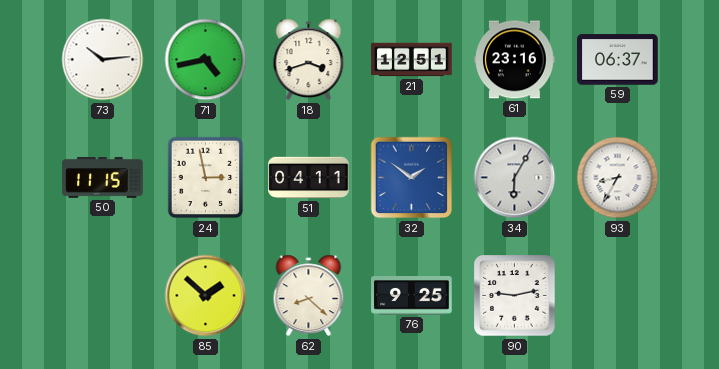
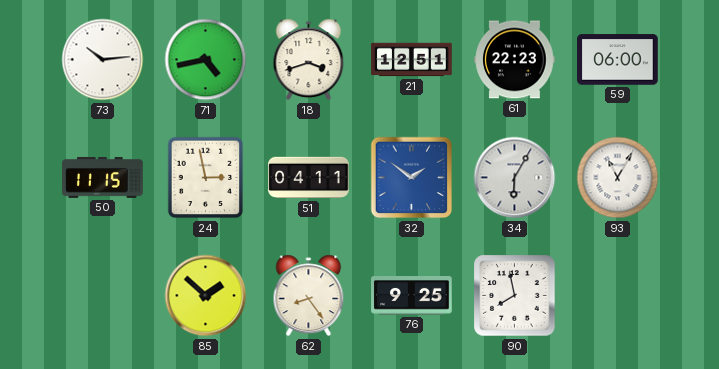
61: 23:16 -> 22:23 (515, 60)
59: 06:37 -> 06:00 (618, 60)
93: 8:35 -> 11:05 (618, 178)
62: 8:22 -> 8:24 (309, 296)
90: 9:13 -> 7:58 (515, 296)
